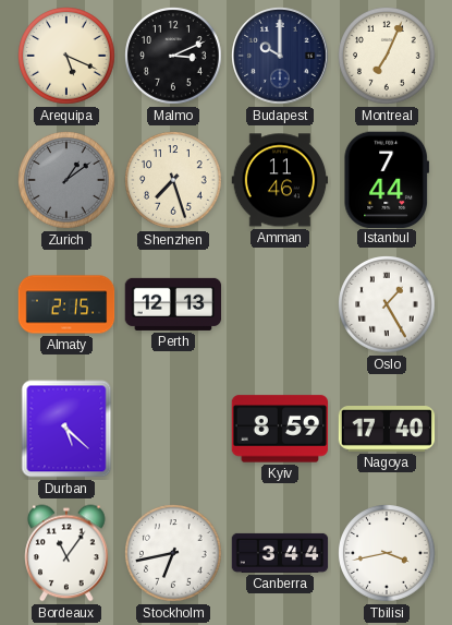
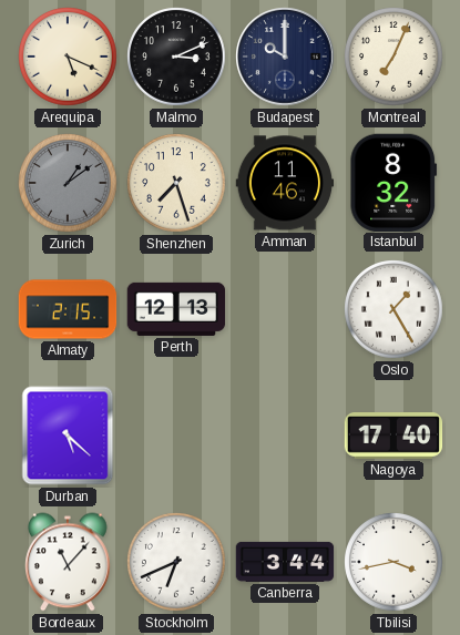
Istanbul: 7:44 -> 8:32 (393, 182)
Kyiv: 8:59 -> none (280, 429)
Bordeaux: 11:06 -> 11:07 (68, 562)
Stockholm: 6:43 -> 6:41 (176, 562)
